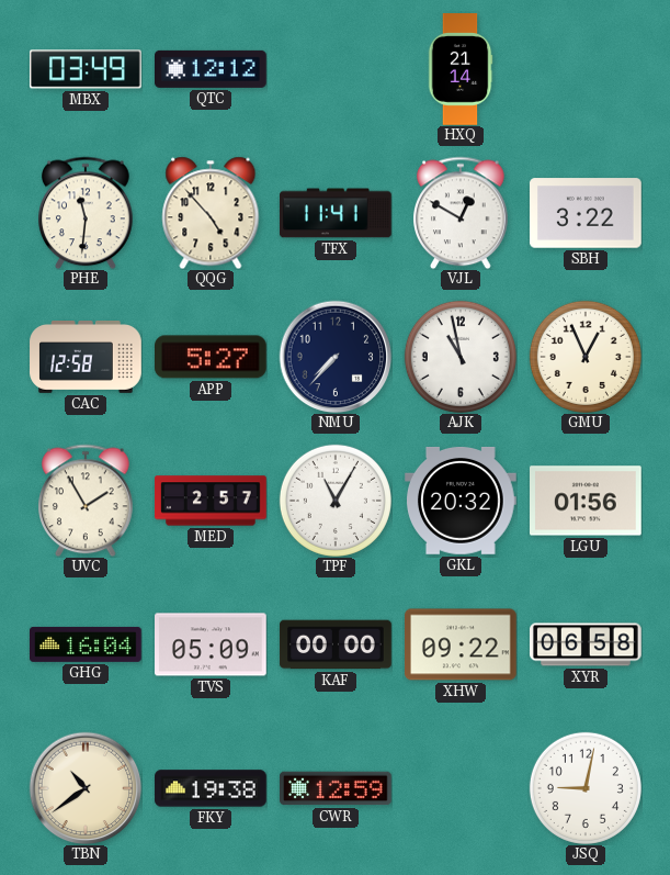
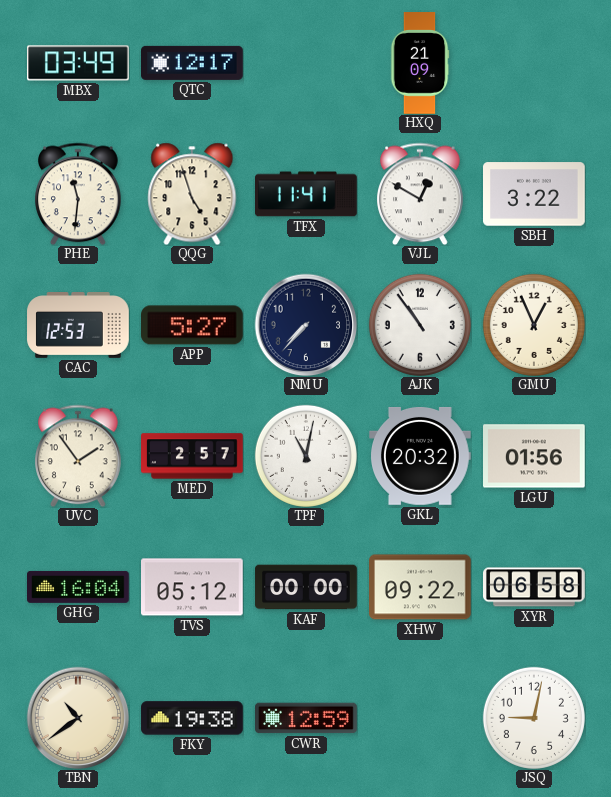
QTC: 12:12 -> 12:17 (193, 63)
HXQ: 21:14 -> 21:09 (420, 63)
QQG: 4:53 -> 4:57 (192, 194)
CAC: 12:58 -> 12:53 (78, 326)
AJK: 10:58 -> 10:54 (420, 325)
UVC: 1:55 -> 1:54 (79, 456)
TPF: 11:05 -> 11:02 (306, 456)
TVS: 05:09 -> 05:12 (193, 587)
